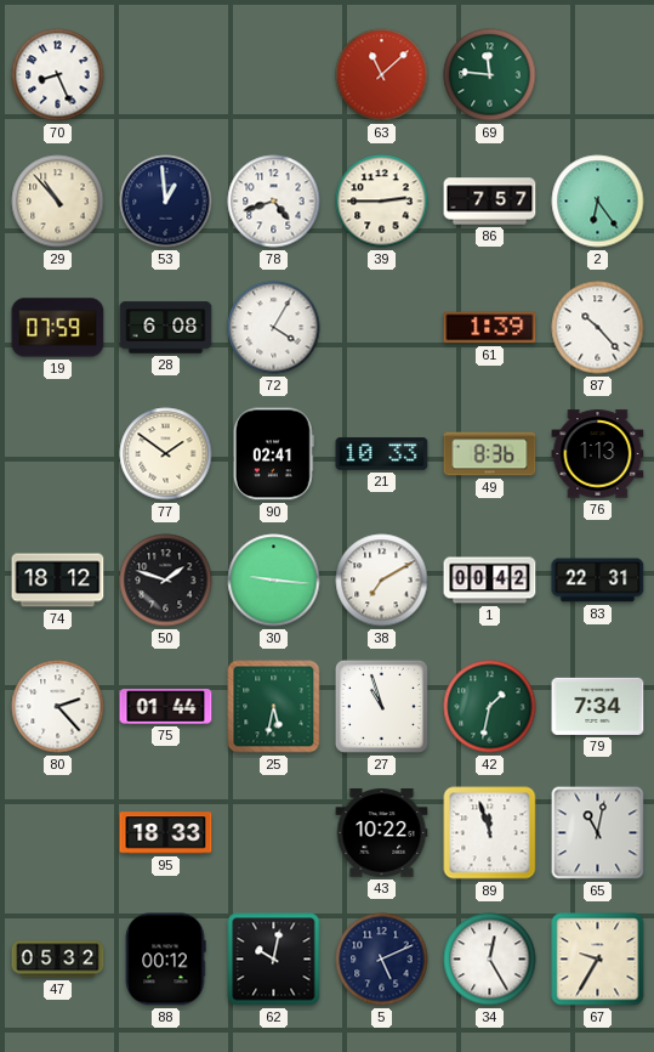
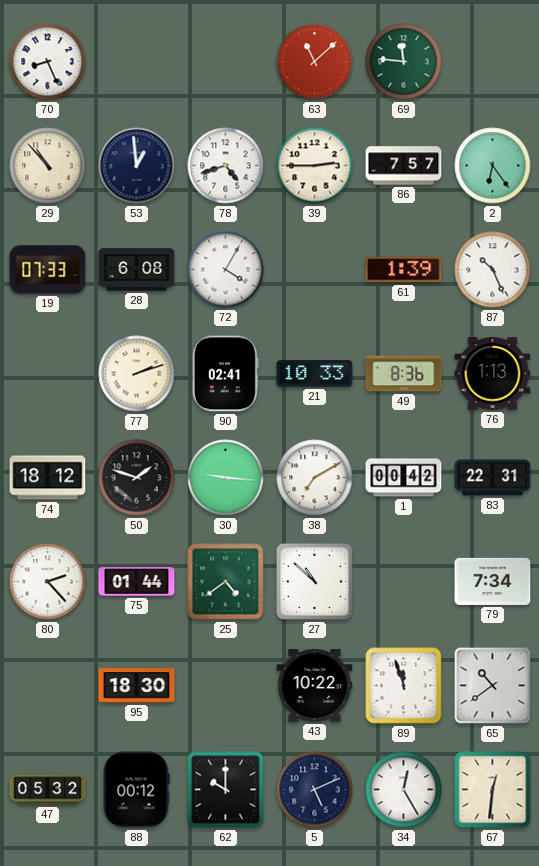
19: 07:59 -> 07:33 (48, 270)
87: 10:23 -> 10:26 (493, 270)
77: 1:51 -> 2:12 (137, 374)
25: 5:32 -> 4:39 (226, 582)
27: 10:57 -> 10:52 (314, 581)
42: 1:32 -> none (490, 707)
95: 18:33 -> 18:30 (137, 686)
65: 11:02 -> 10:39 (493, 686)
62: 10:02 -> 10:00 (226, 790)
67: 9:35 -> 12:31 (493, 790)
